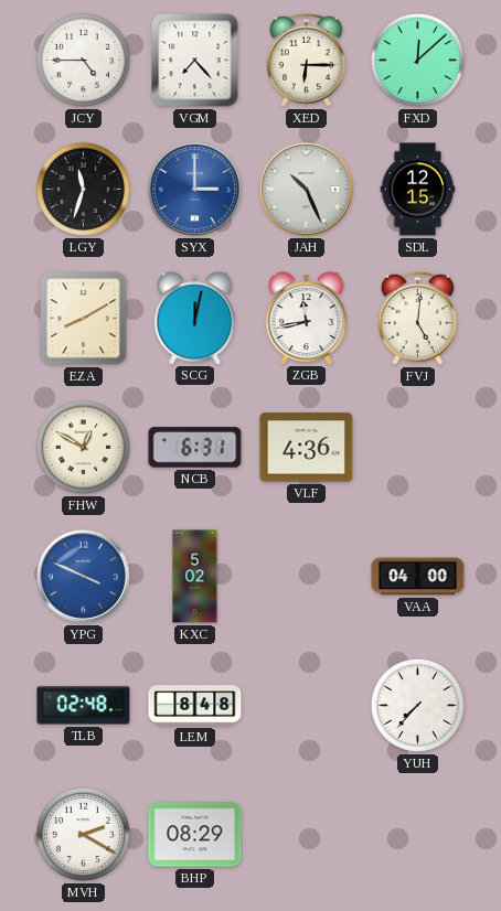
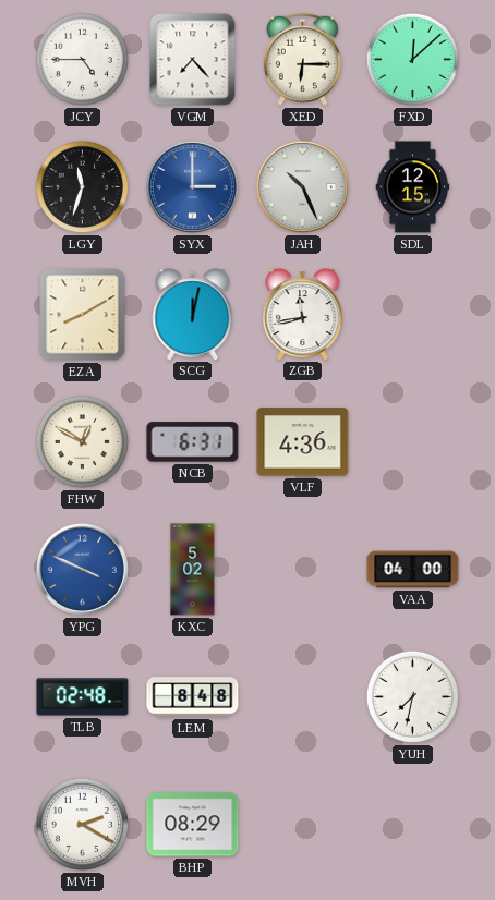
FVJ: 5:01 -> none (417, 318)
YUH: 7:37 -> 7:32 (412, 696)
